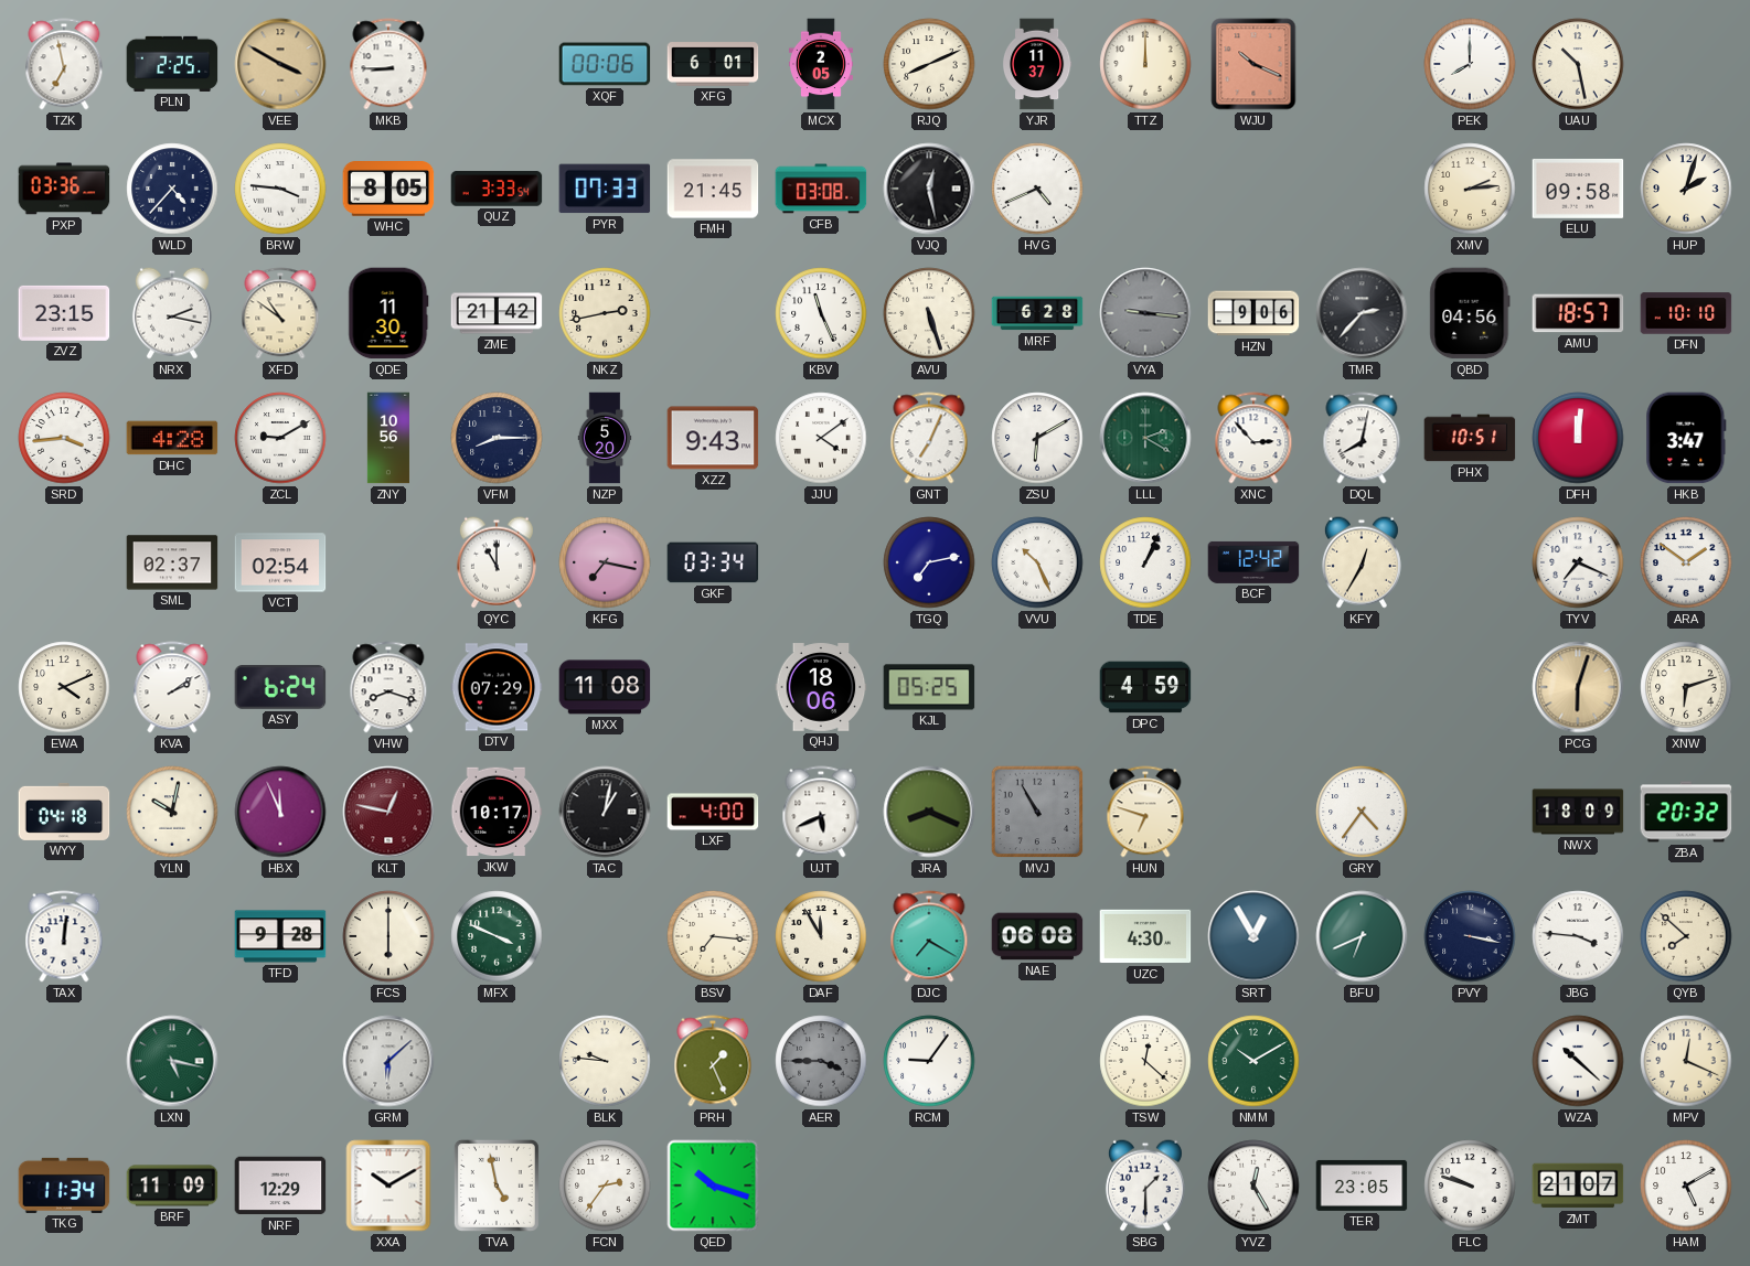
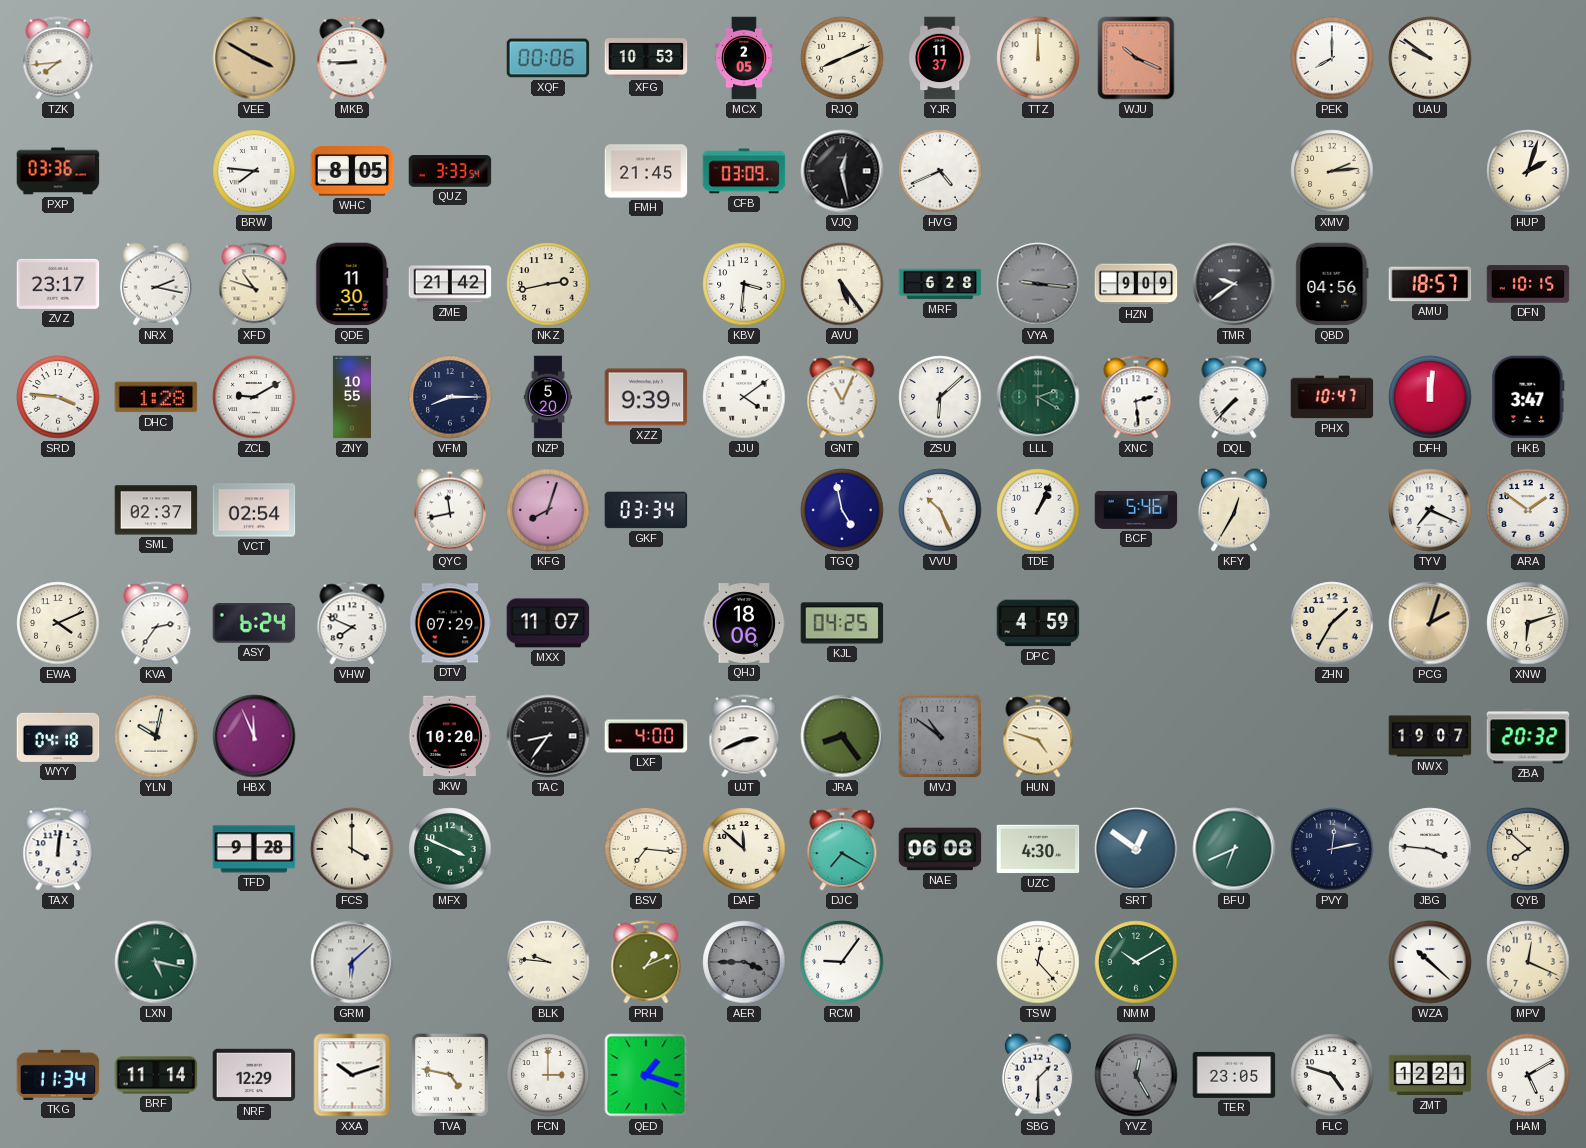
TZK: 6:58 -> 7:44 (58, 58)
PLN: 2:25 -> none (172, 64)
XFG: 6:01 -> 10:53 (646, 58)
UAU: 10:28 -> 9:51 (1430, 58)
WLD: 4:37 -> none (172, 189)
BRW: 3:46 -> 7:46 (254, 171)
PYR: 07:33 -> none (605, 189)
CFB: 03:08 -> 03:09 (744, 171)
ELU: 09:58 -> none (1578, 189)
ZVZ: 23:15 -> 23:17 (58, 284)
XFD: 10:51 -> 10:48 (254, 284)
KBV: 11:26 -> 3:31 (744, 284)
AVU: 5:27 -> 5:24 (842, 284)
HZN: 9:06 -> 9:09 (1136, 284)
TMR: 2:37 -> 9:39 (1234, 284)
DFN: 10:10 -> 10:15 (1528, 284)
SRD: 3:44 -> 3:46 (58, 397)
DHC: 4:28 -> 1:28 (156, 397)
ZNY: 10:56 -> 10:55 (352, 397)
XZZ: 9:43 -> 9:39 (646, 397)
GNT: 7:04 -> 11:04 (842, 397)
ZSU: 6:10 -> 6:08 (940, 397)
XNC: 2:53 -> 2:29 (1136, 397)
DQL: 8:02 -> 7:37 (1234, 397)
PHX: 10:51 -> 10:47 (1332, 397)
QYC: 11:00 -> 11:43 (450, 510)
KFG: 7:17 -> 8:03 (548, 510)
TGQ: 7:13 -> 4:58 (842, 510)
BCF: 12:42 -> 5:46 (1136, 510)
KVA: 2:09 -> 2:36 (156, 623)
VHW: 8:18 -> 7:49 (352, 623)
MXX: 11:08 -> 11:07 (548, 623)
KJL: 05:25 -> 04:25 (842, 623)
ZHN: none -> 1:35 (1332, 623)
PCG: 6:03 -> 2:03 (1430, 623)
KLT: 12:47 -> none (388, 812)
JKW: 10:17 -> 10:20 (450, 736)
TAC: 1:02 -> 8:36 (548, 736)
UJT: 5:41 -> 2:41 (744, 736)
JRA: 8:19 -> 8:24 (842, 736)
MVJ: 10:55 -> 10:51 (940, 736)
HUN: 6:48 -> 4:48 (1038, 736)
GRY: 4:36 -> none (1362, 812)
NWX: 18:09 -> 19:07 (1430, 736)
FCS: 6:00 -> 4:00 (352, 849)
DAF: 11:55 -> 11:52 (744, 849)
SRT: 12:55 -> 12:51 (1136, 849)
PVY: 3:17 -> 12:13 (1332, 849)
PRH: 1:26 -> 1:11 (646, 962)
TSW: 12:22 -> 12:23 (1038, 962)
BRF: 11:09 -> 11:14 (156, 1075)
XXA: 10:10 -> 10:12 (352, 1075)
TVA: 4:58 -> 4:47 (450, 1075)
FCN: 2:36 -> 3:00 (548, 1075)
QED: 10:18 -> 1:18 (646, 1075)
YVZ dial: white -> grey (1136, 1075)
FLC: 9:48 -> 4:48 (1332, 1075)
ZMT: 21:07 -> 12:21 (1430, 1075)
